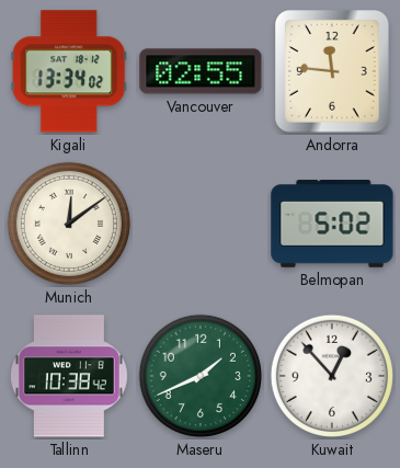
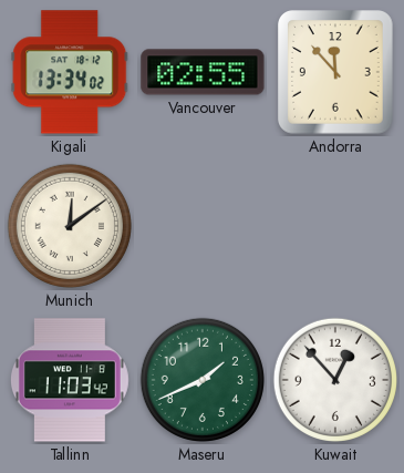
Andorra: 11:46 -> 11:53 (336, 73)
Belmopan: 5:02 -> none (332, 224)
Tallinn: 10:38 -> 11:03 (70, 380)
